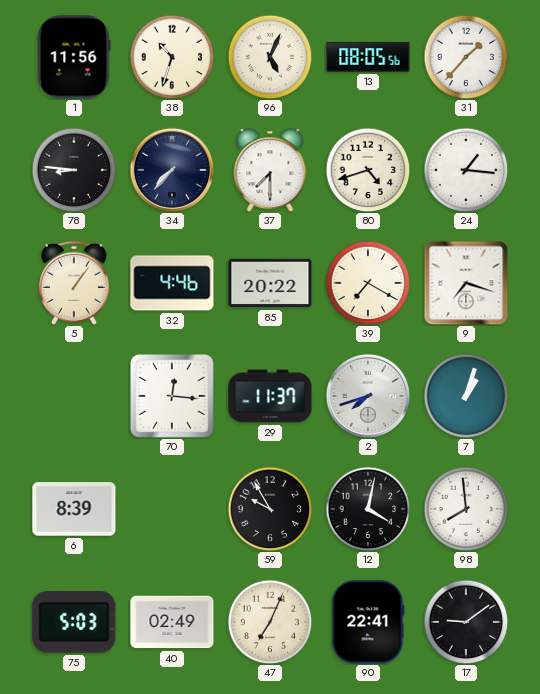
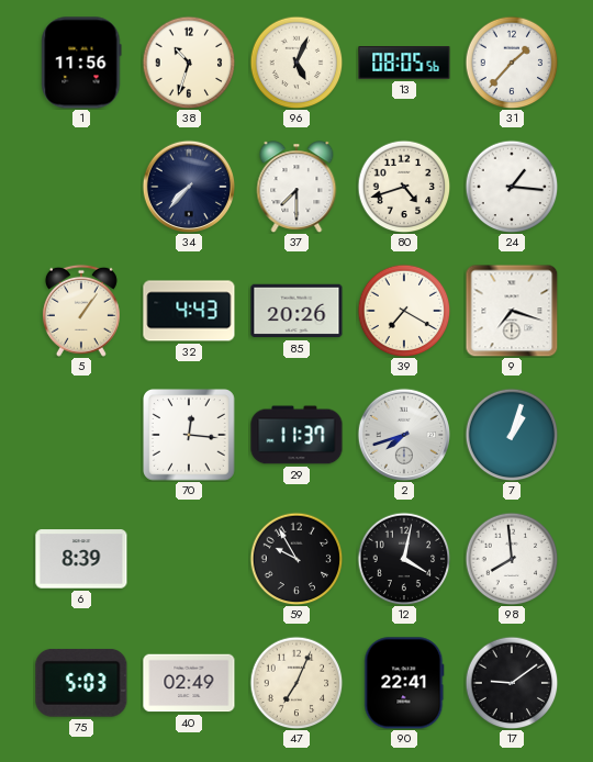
78: 8:46 -> none (74, 170)
32: 4:46 -> 4:43 (189, 311)
85: 20:22 -> 20:26 (296, 311)
